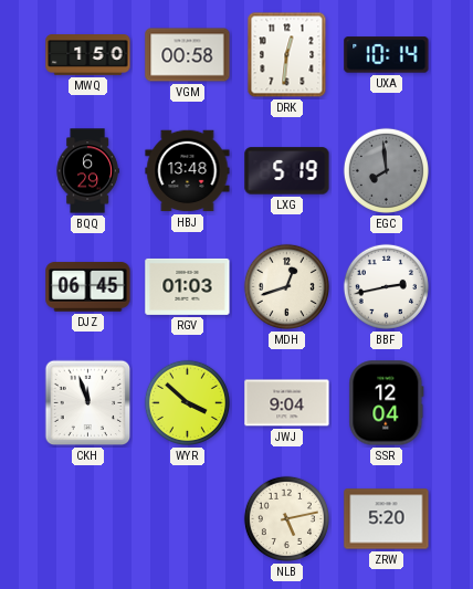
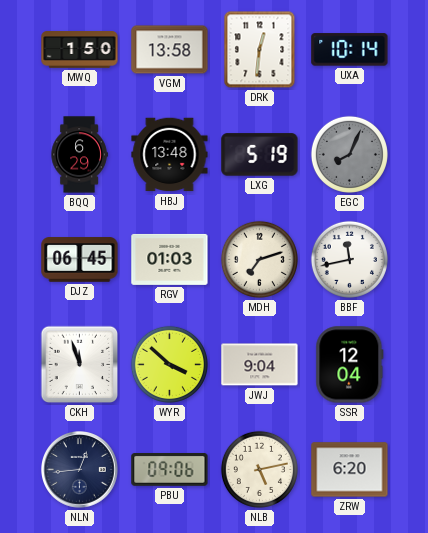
VGM: 00:58 -> 13:58 (170, 50)
EGC: 7:59 -> 8:04 (349, 154)
MDH: 12:42 -> 7:12 (259, 259)
BBF: 2:43 -> 11:43 (349, 259)
NLN: none -> 12:44 (80, 470)
PBU: none -> 09:06 (170, 470)
ZRW: 5:20 -> 6:20 (350, 470)
